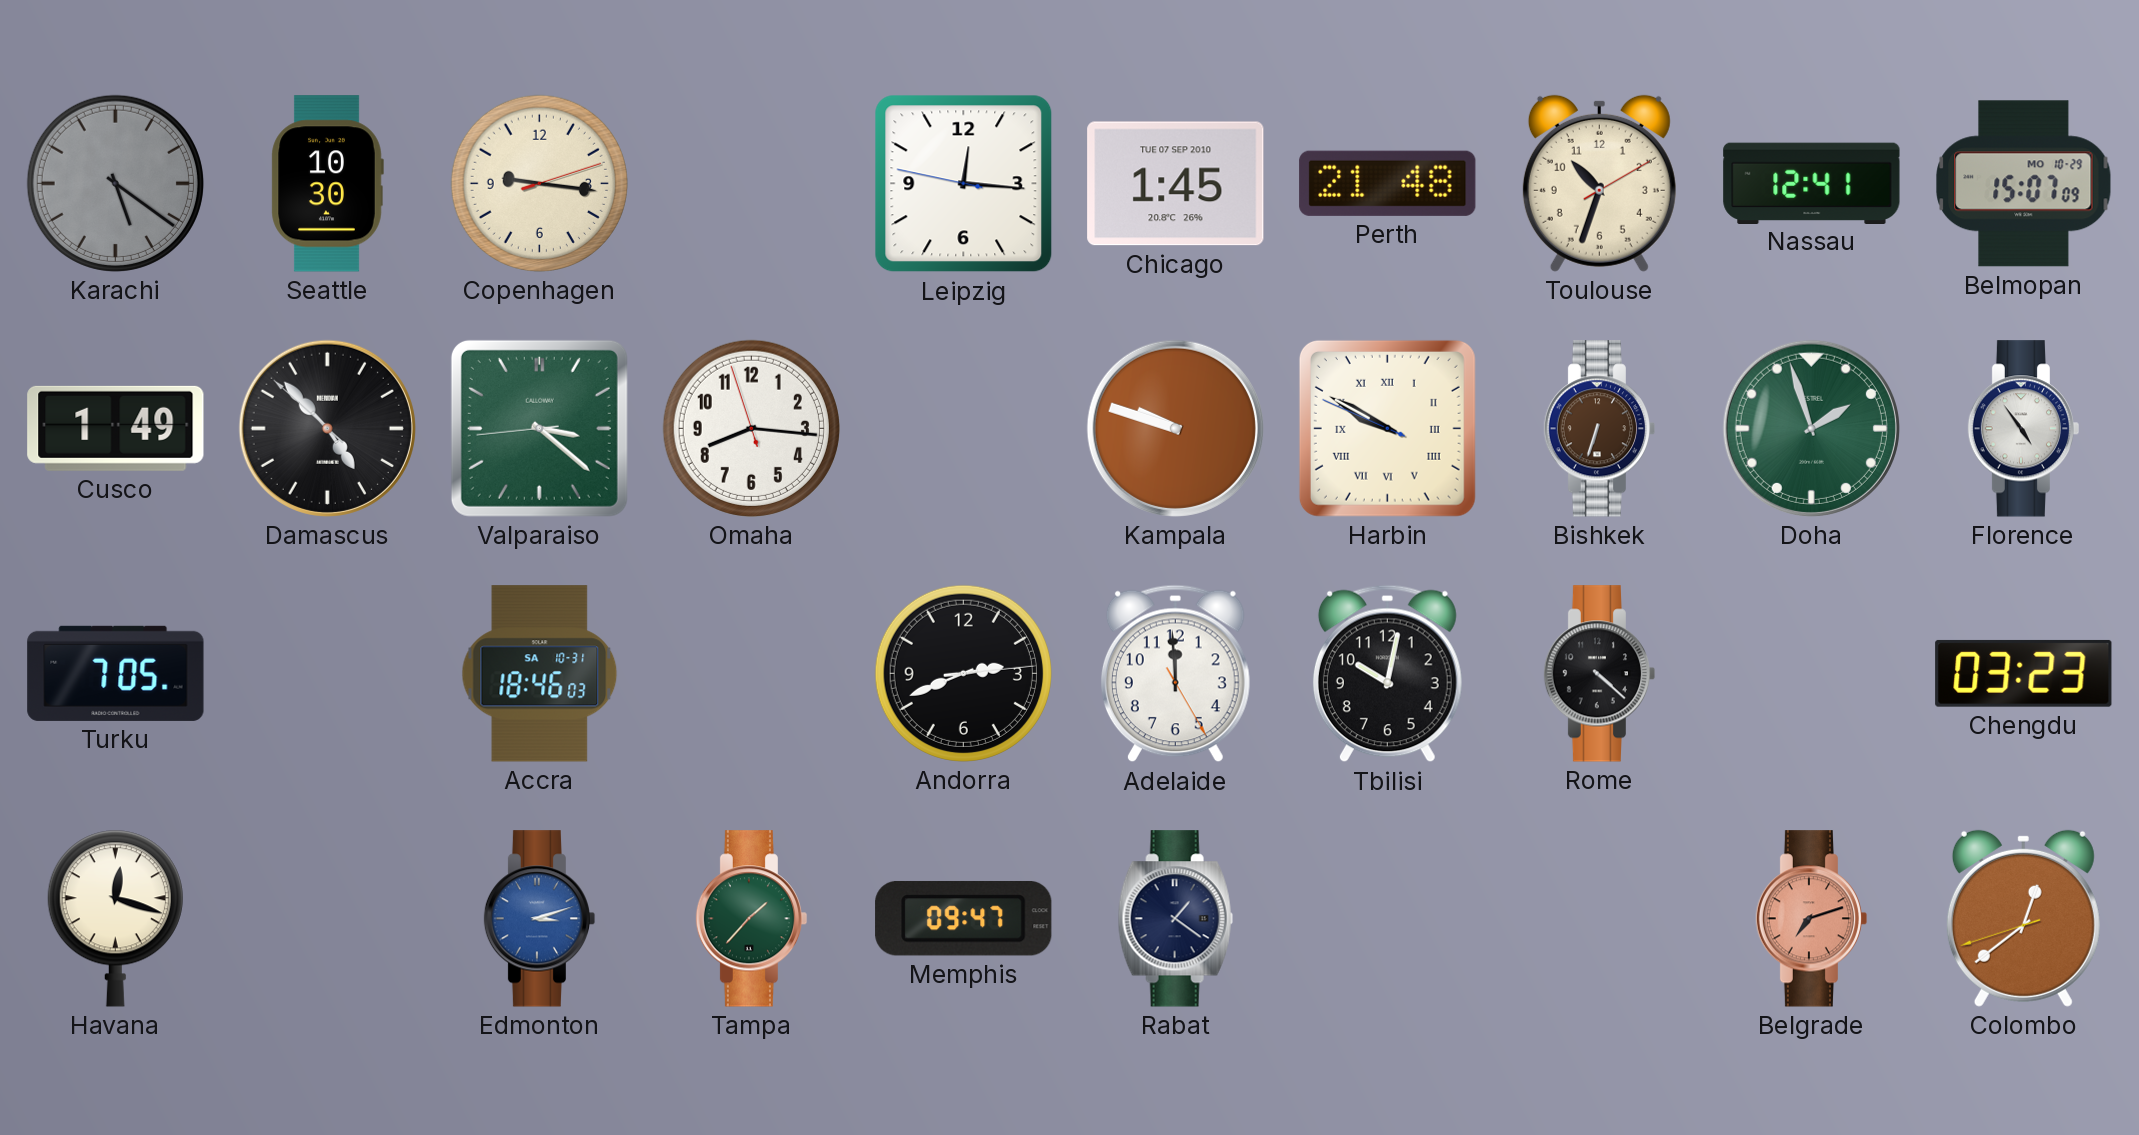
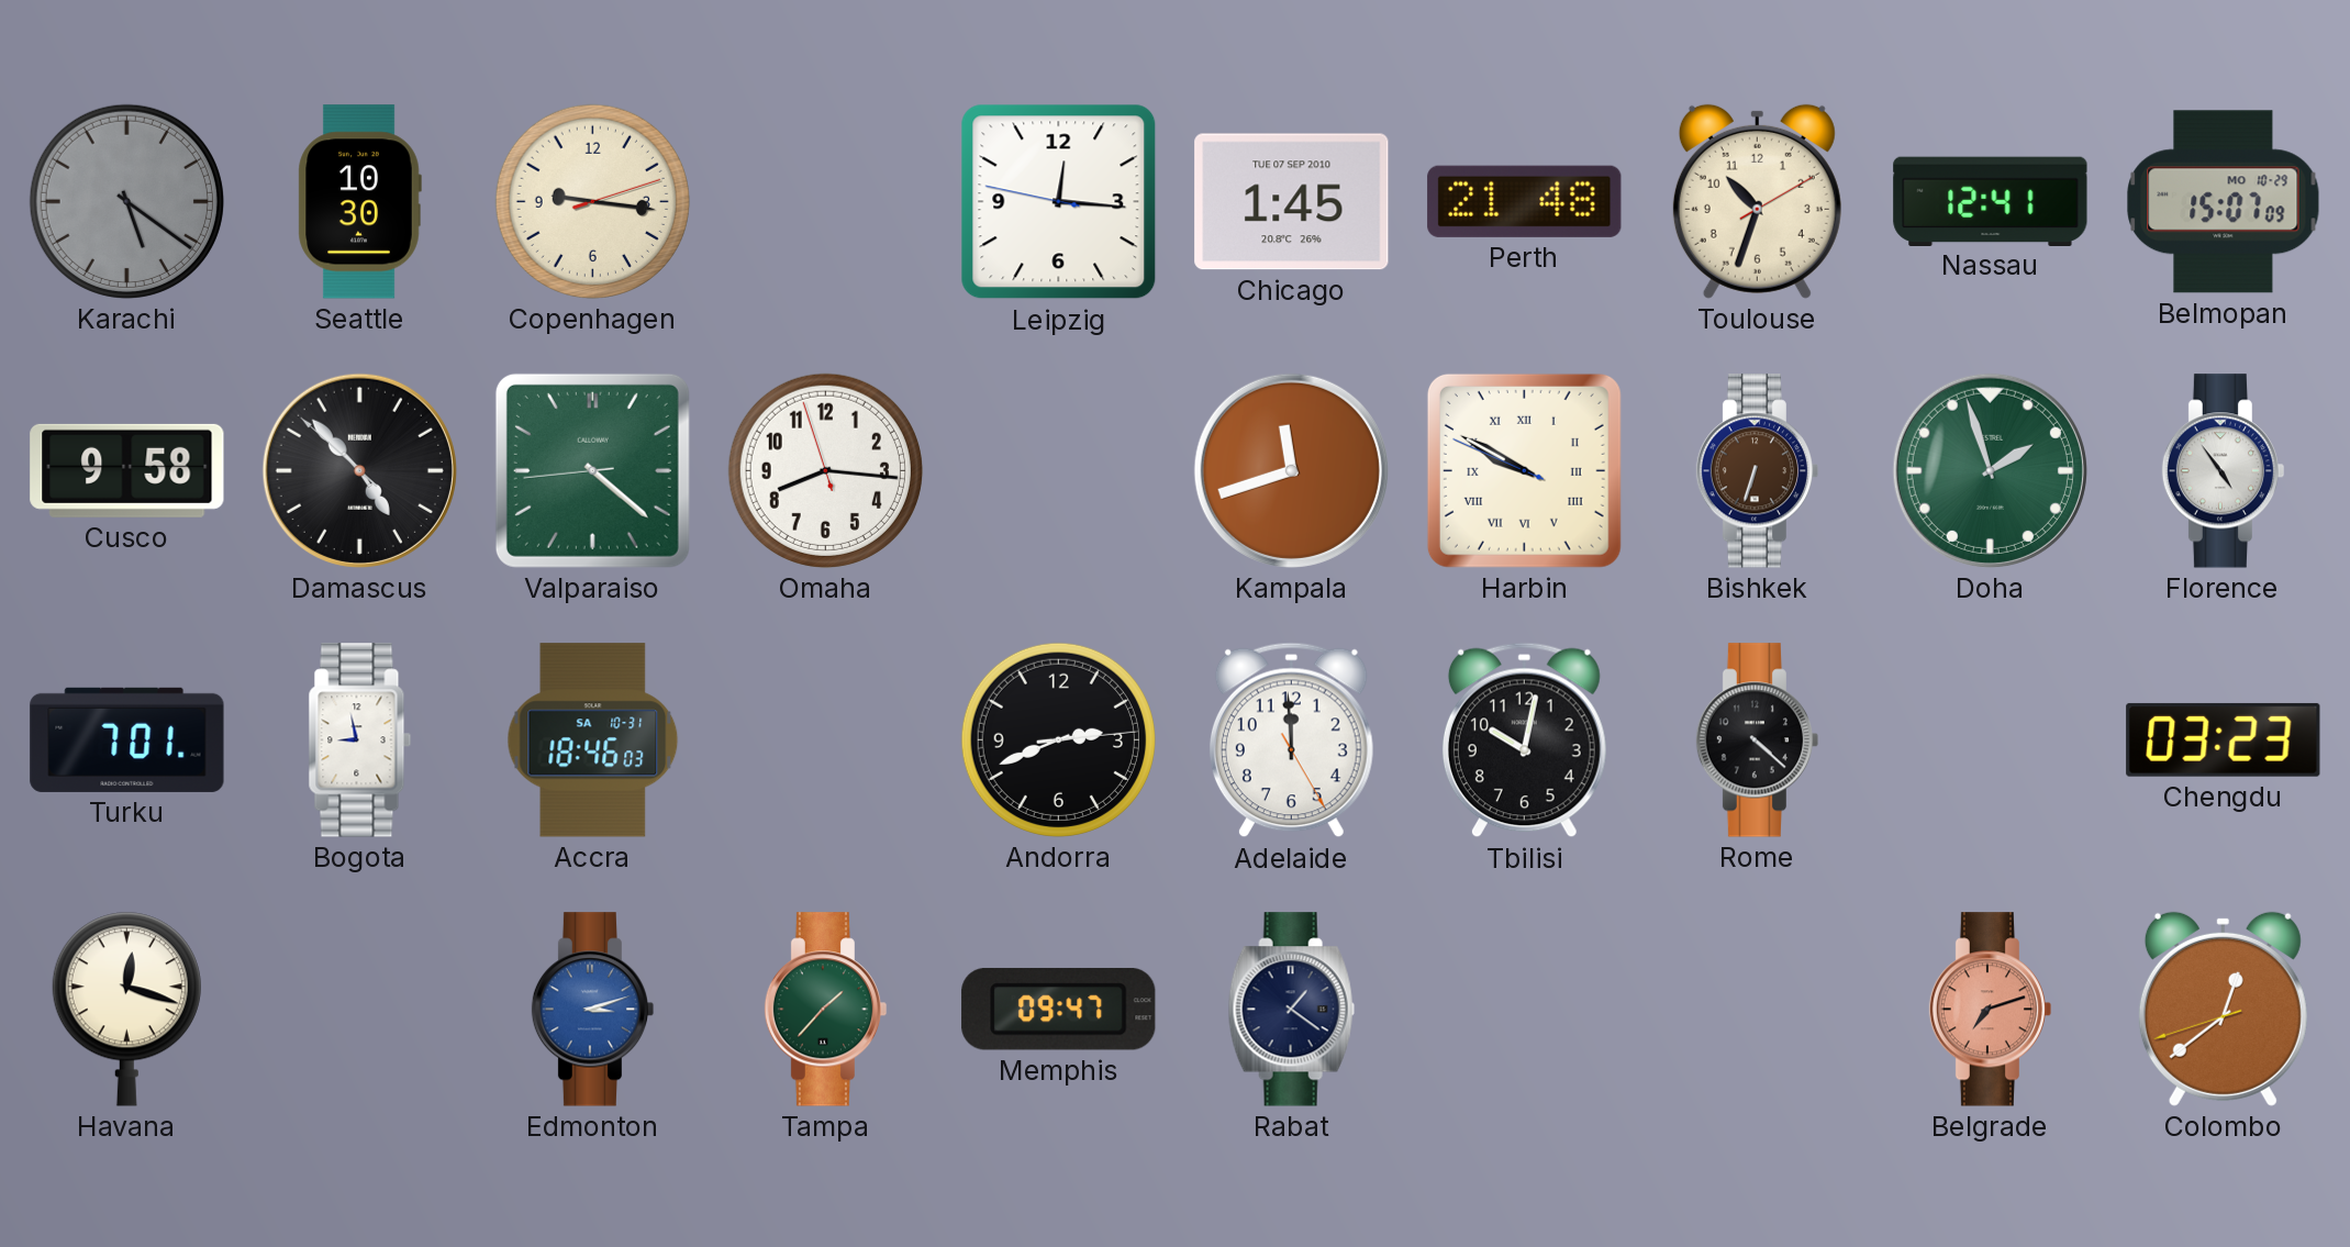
Cusco: 1:49 -> 9:58 (127, 470)
Valparaiso: 3:21 -> 4:21 (592, 470)
Kampala: 9:48 -> 11:42 (1291, 470)
Turku: 7:05 -> 7:01 (127, 739)
Bogota: none -> 8:58 (360, 741)
